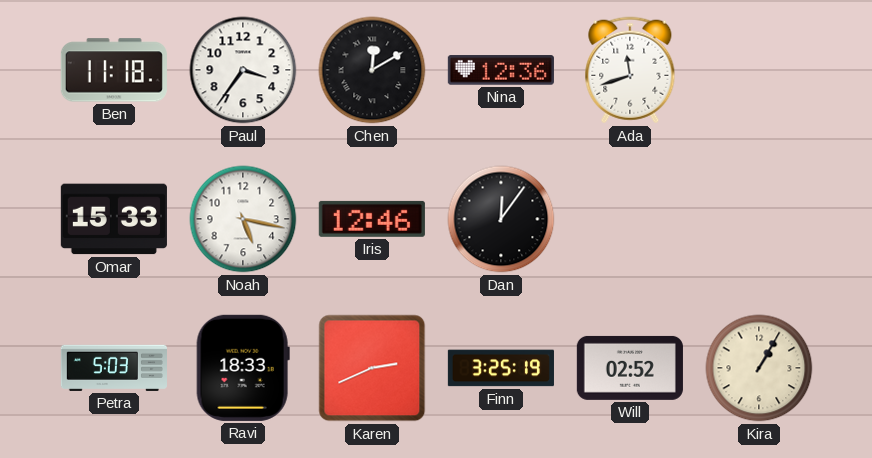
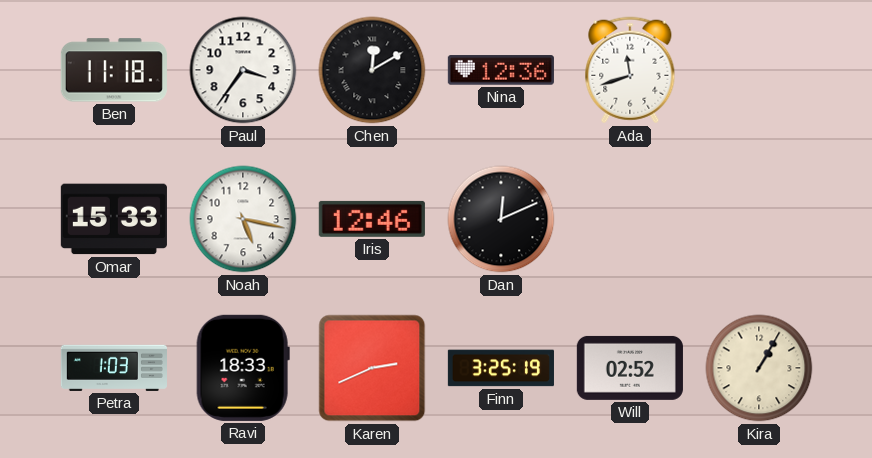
Dan: 12:06 -> 12:11 (501, 219)
Petra: 5:03 -> 1:03 (114, 368)
